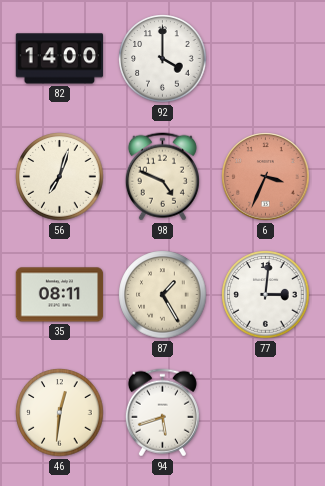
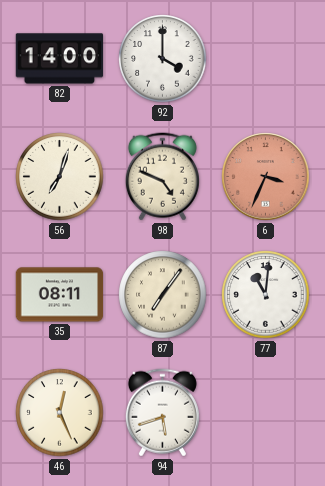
87: 1:25 -> 7:06 (163, 295)
77: 3:01 -> 11:01 (266, 295)
46: 12:31 -> 12:26 (60, 413)
